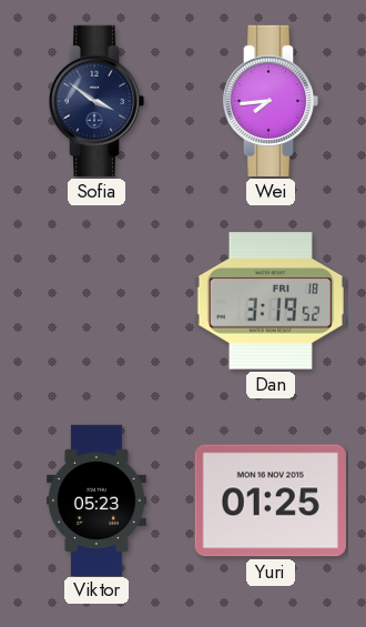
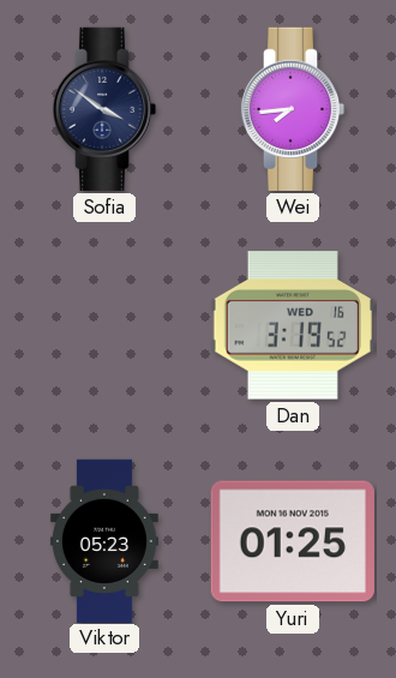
Dan date: FRI 18 -> WED 16 (293, 325)
